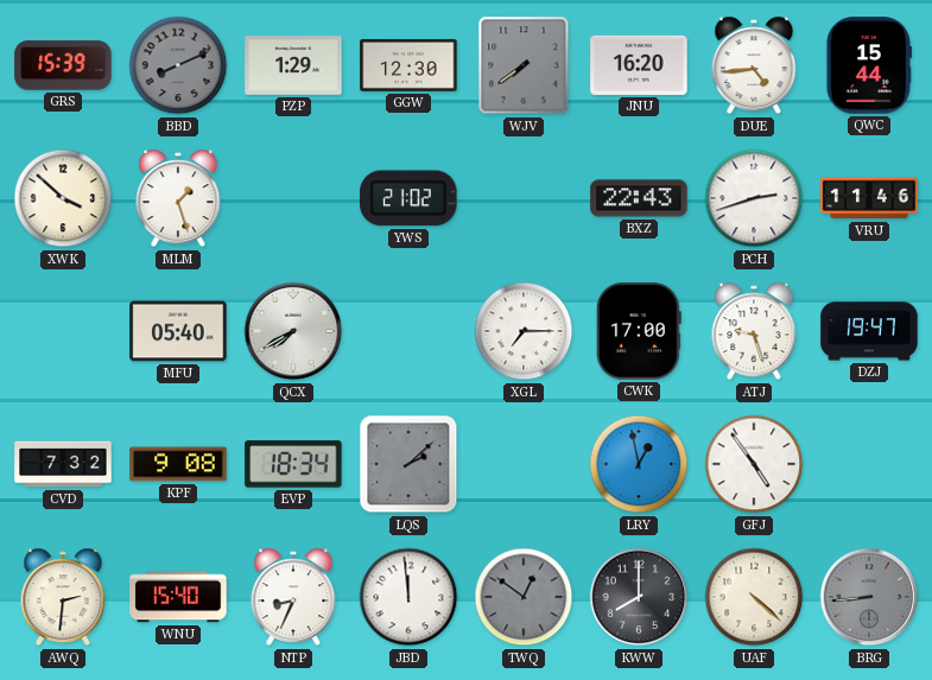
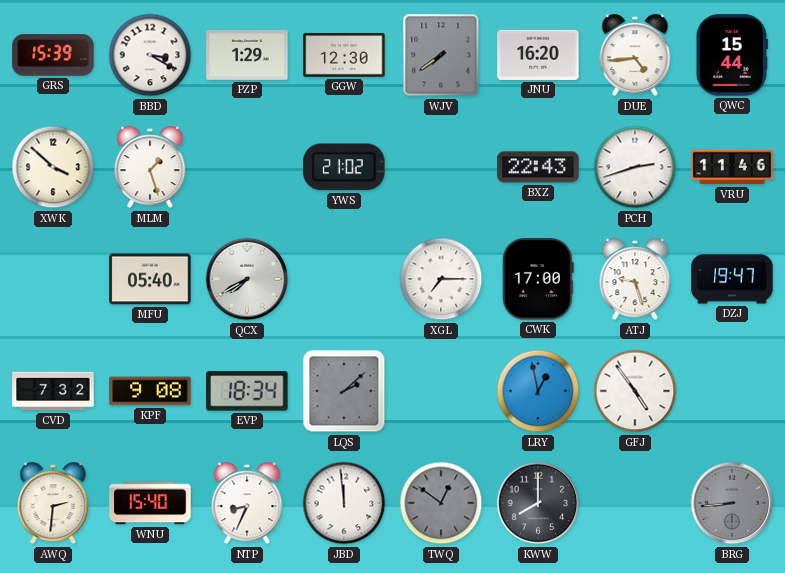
BBD: 8:11 -> 3:20 (150, 55)
BBD dial: grey -> white (150, 55)
UAF: 4:22 -> none (754, 597)
